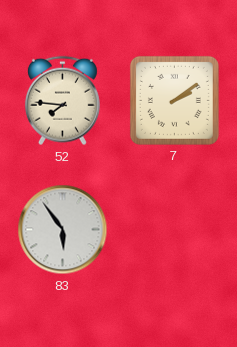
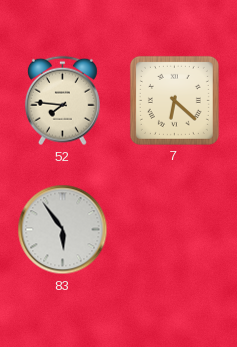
7: 2:09 -> 6:22 (174, 100)
